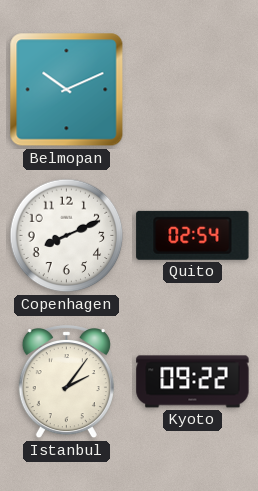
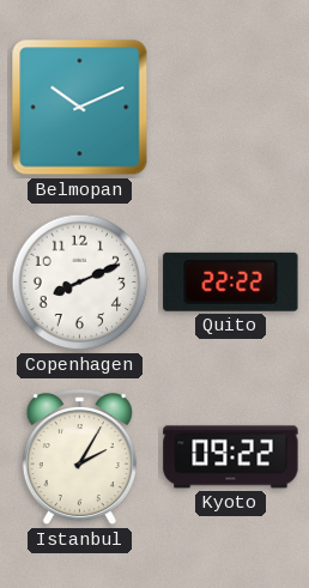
Quito: 02:54 -> 22:22 (231, 281)
Istanbul: 2:06 -> 2:05 (79, 459)
